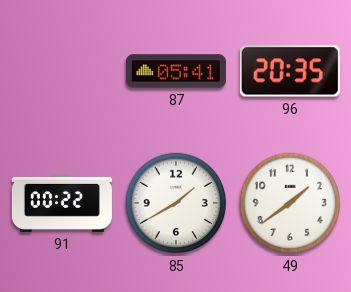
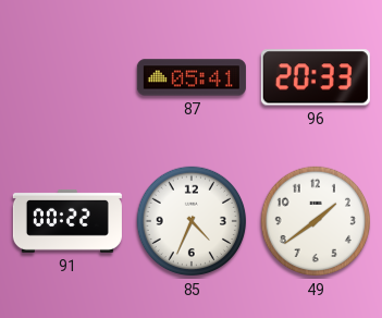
96: 20:35 -> 20:33 (316, 77)
85: 1:40 -> 4:34 (192, 221)
